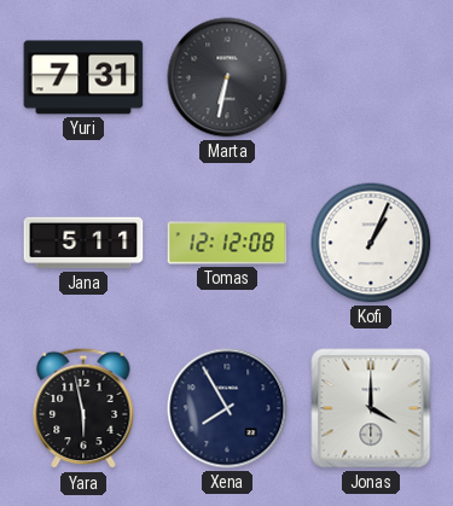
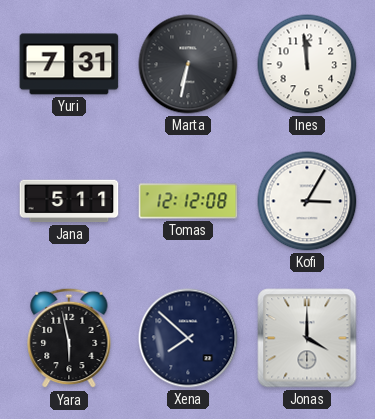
Ines: none -> 11:59 (307, 64)
Kofi: 1:04 -> 3:05 (307, 201)
Xena: 7:55 -> 7:52 (188, 338)
